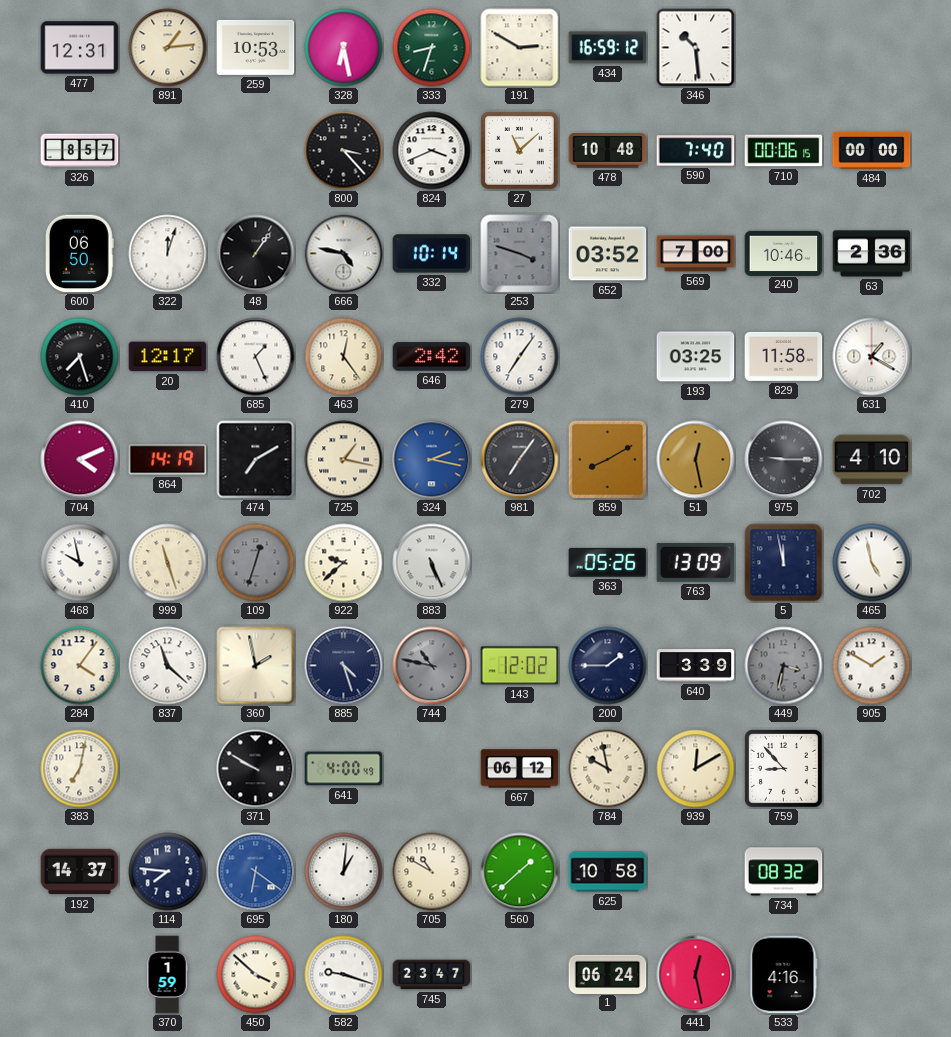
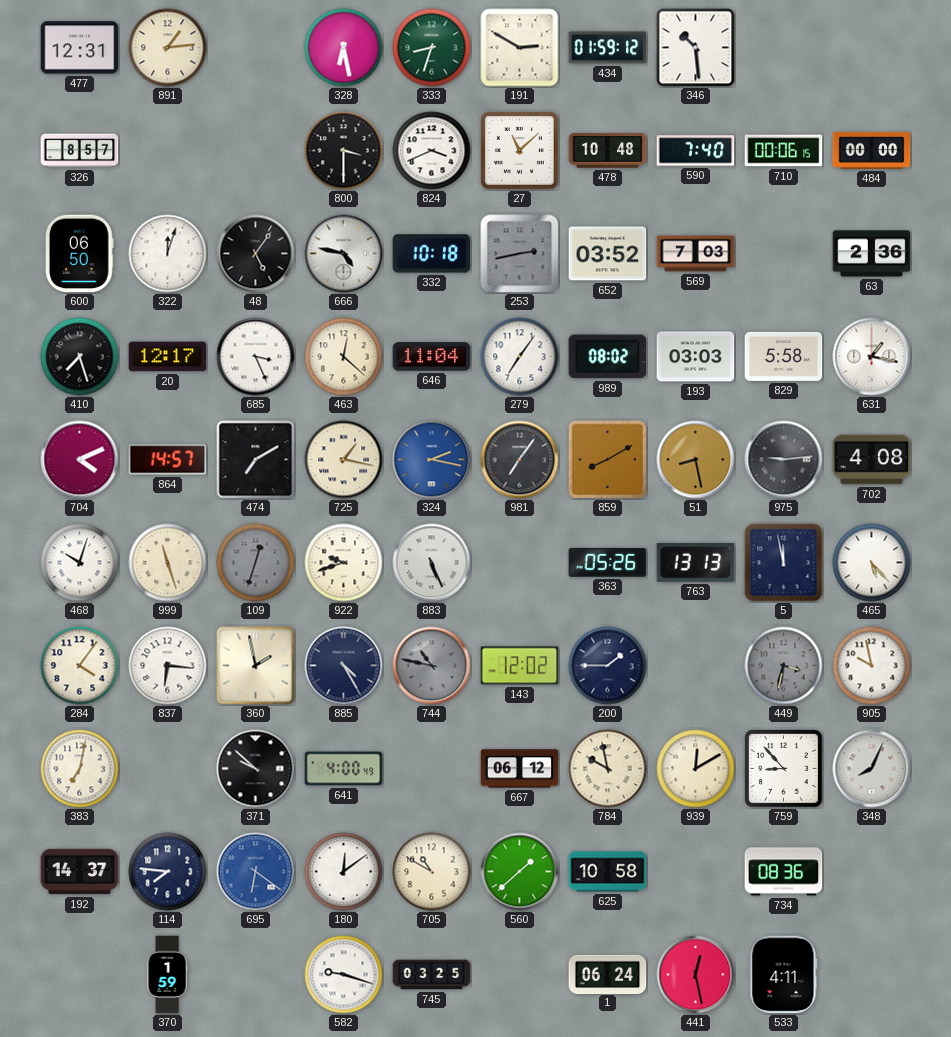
259: 10:53 -> none (256, 47)
434: 16:59 -> 01:59 (608, 48)
800: 3:23 -> 3:30 (344, 151)
48: 1:06 -> 5:06 (256, 254)
332: 10:14 -> 10:18 (432, 254)
253: 3:48 -> 2:43 (520, 254)
569: 7:00 -> 7:03 (696, 254)
240: 10:46 -> none (784, 253)
685: 1:26 -> 3:26 (256, 357)
463: 12:24 -> 12:22 (344, 357)
646: 2:42 -> 11:04 (432, 357)
989: none -> 08:02 (608, 357)
193: 03:25 -> 03:03 (696, 357)
829: 11:58 -> 5:58 (784, 356)
631: 1:20 -> 1:17 (872, 357)
864: 14:19 -> 14:57 (168, 460)
51: 12:28 -> 8:28 (696, 460)
975: 9:15 -> 9:14 (784, 460)
702: 4:10 -> 4:08 (872, 460)
468: 9:58 -> 10:03 (80, 563)
922: 9:38 -> 9:42 (344, 563)
763: 13:09 -> 13:13 (696, 562)
465: 4:58 -> 5:23 (872, 563)
837: 11:22 -> 6:16 (168, 666)
885: 4:27 -> 4:25 (344, 666)
640: 3:39 -> none (696, 666)
905: 1:50 -> 9:58 (872, 666)
371: 9:50 -> 9:52 (256, 769)
348: none -> 8:04 (872, 769)
180: 1:01 -> 12:09 (344, 872)
734: 08:32 -> 08:36 (784, 872)
450: 3:52 -> none (256, 975)
745: 23:47 -> 03:25 (432, 975)
533: 4:16 -> 4:11 (784, 975)
